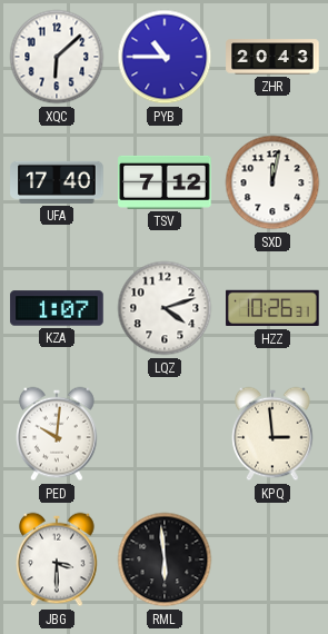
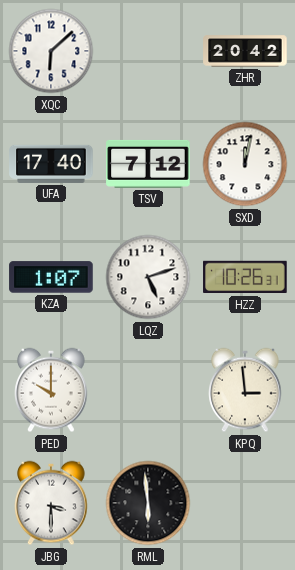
PYB: 10:45 -> none (165, 57)
ZHR: 20:43 -> 20:42 (245, 51)
LQZ: 4:12 -> 5:12 (148, 277)
PED: 10:01 -> 10:00 (51, 390)
